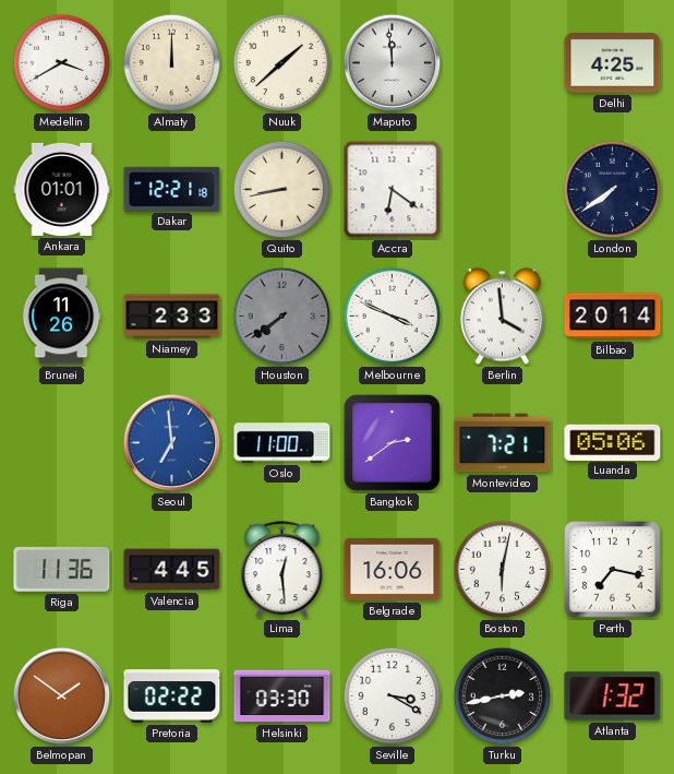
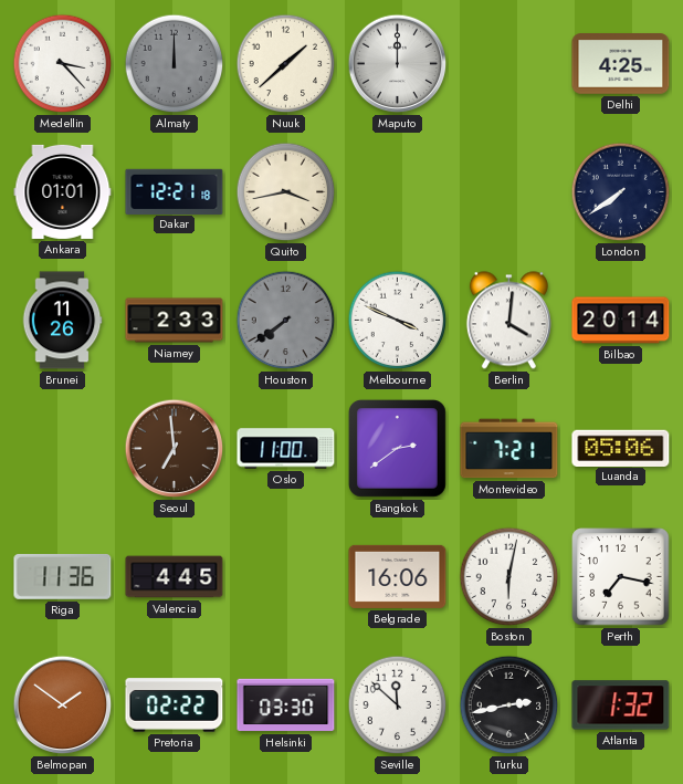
Medellin: 3:40 -> 3:23 (63, 64)
Almaty dial: cream -> grey (175, 64)
Maputo: 11:59 -> 12:00 (398, 64)
Quito: 8:43 -> 3:43 (286, 192)
Accra: 6:21 -> none (393, 190)
Berlin: 3:59 -> 4:01 (508, 321)
Seoul dial: blue -> brown (175, 449)
Lima: 12:29 -> none (282, 570)
Seville: 3:20 -> 11:52 (398, 705)
